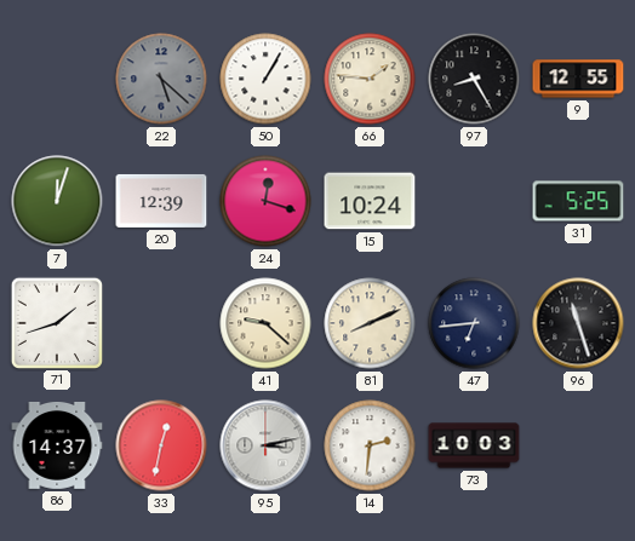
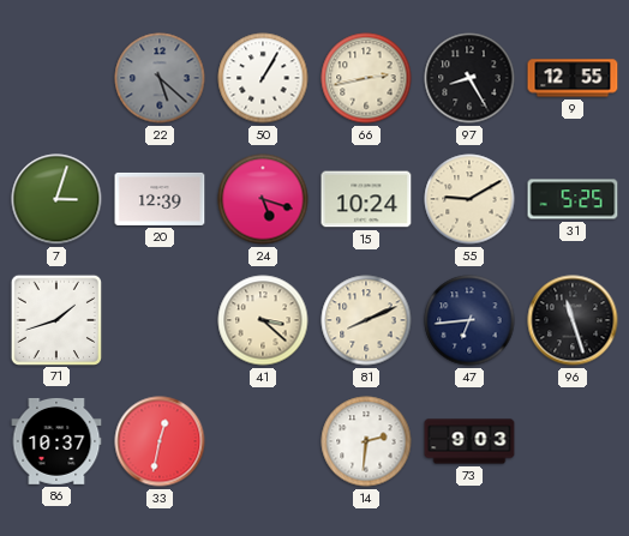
66: 1:46 -> 2:43 (366, 78)
7: 12:03 -> 3:03 (56, 199)
24: 12:18 -> 5:18 (263, 199)
55: none -> 9:10 (469, 199)
41: 9:22 -> 3:22 (263, 320)
86: 14:37 -> 10:37 (56, 441)
95: 3:13 -> none (265, 445)
73: 10:03 -> 9:03 (469, 441)
